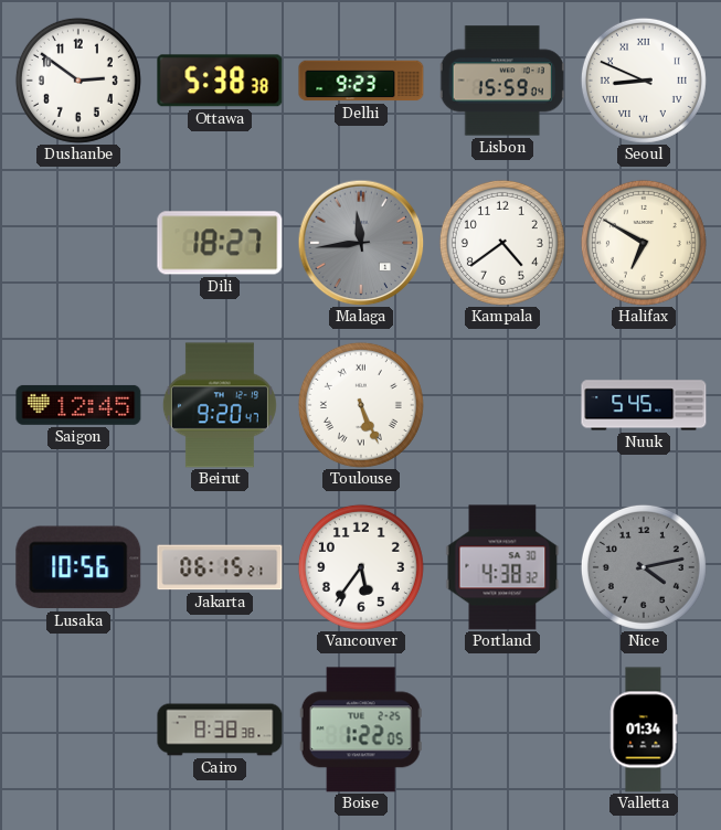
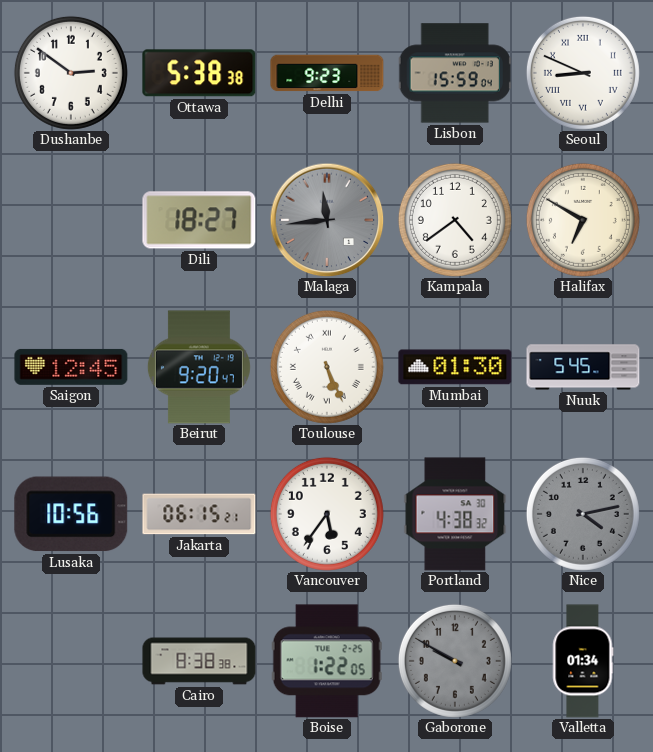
Mumbai: none -> 01:30 (455, 367)
Gaborone: none -> 9:50 (455, 661)
